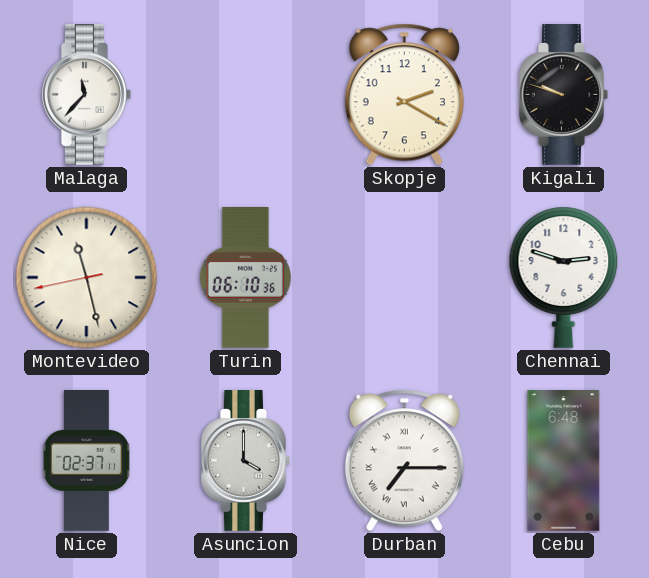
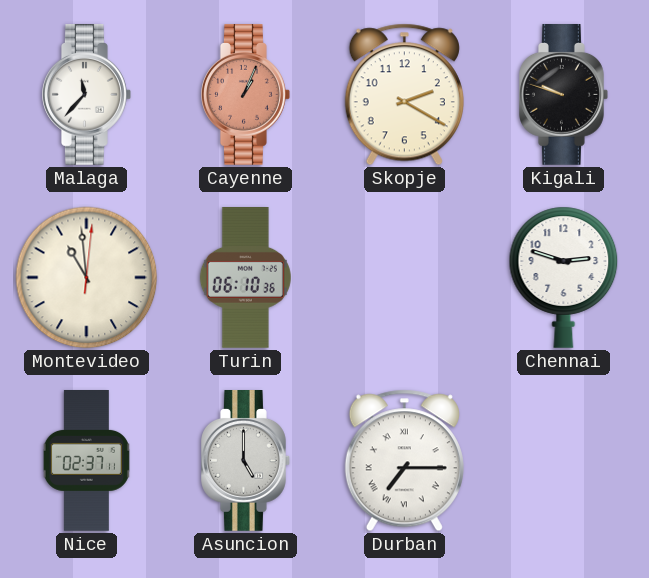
Cayenne: none -> 1:04 (246, 95)
Montevideo: 11:27 -> 10:59 (87, 278)
Asuncion: 4:00 -> 5:00 (246, 461)
Cebu: 6:48 -> none (564, 461)
